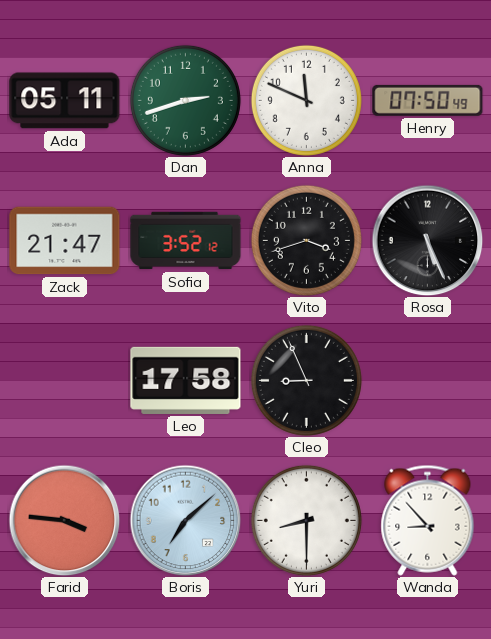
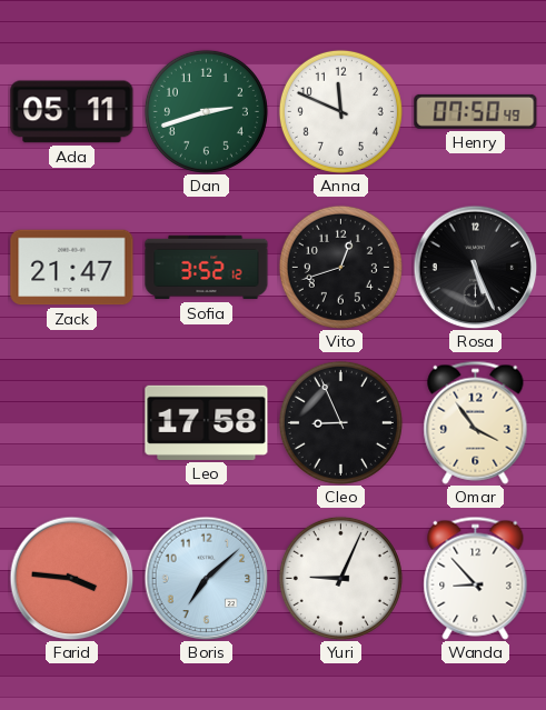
Vito: 3:42 -> 12:42 (340, 267)
Omar: none -> 3:54 (476, 422)
Yuri: 8:30 -> 9:04 (340, 578)
